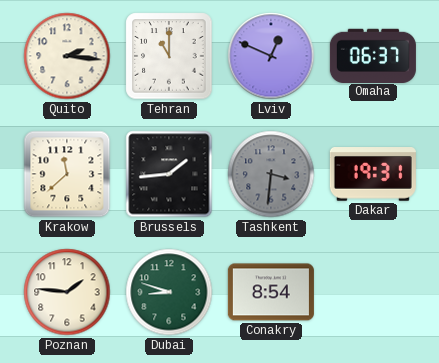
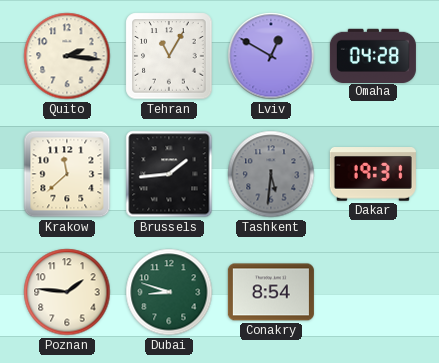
Tehran: 11:00 -> 11:05 (169, 56)
Lviv: 12:49 -> 12:50 (271, 56)
Omaha: 06:37 -> 04:28 (373, 55)
Tashkent: 3:31 -> 5:31 (271, 174)
